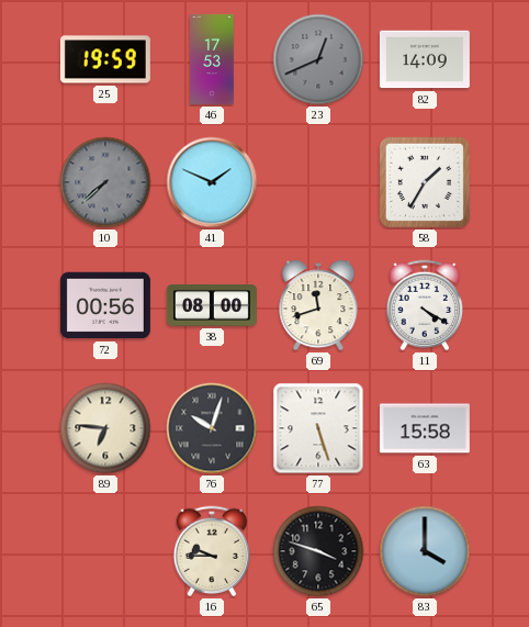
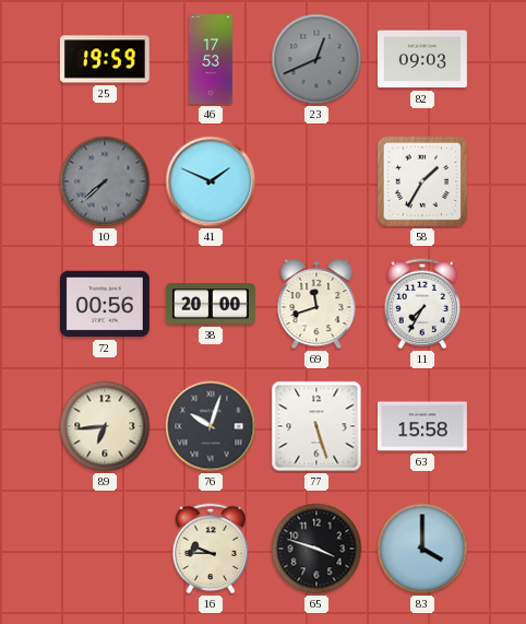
82: 14:09 -> 09:03 (422, 59)
38: 08:00 -> 20:00 (211, 304)
11: 4:20 -> 7:35 (422, 304)
89: 6:46 -> 6:44 (105, 426)
